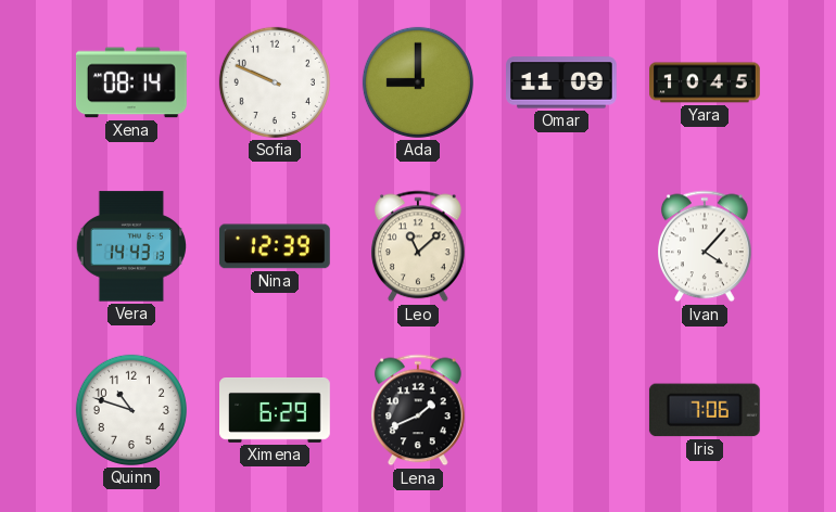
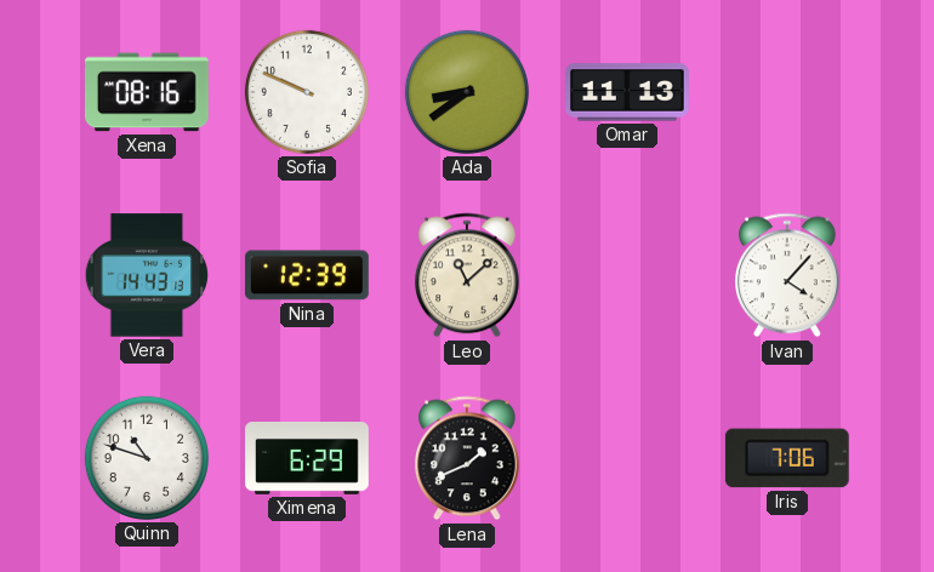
Xena: 08:14 -> 08:16 (147, 92)
Ada: 9:00 -> 8:39 (467, 92)
Omar: 11:09 -> 11:13 (628, 92)
Yara: 10:45 -> none (706, 82)
